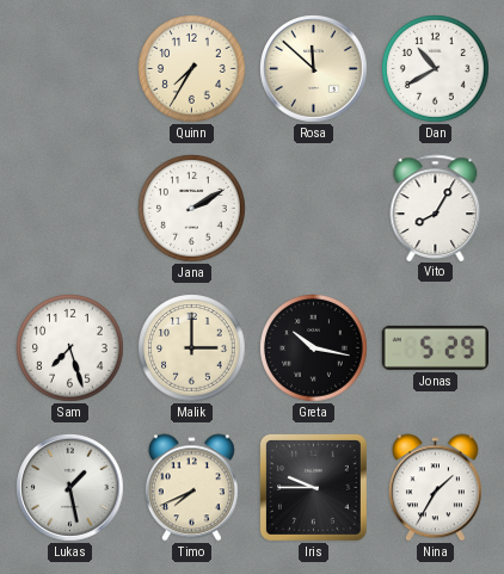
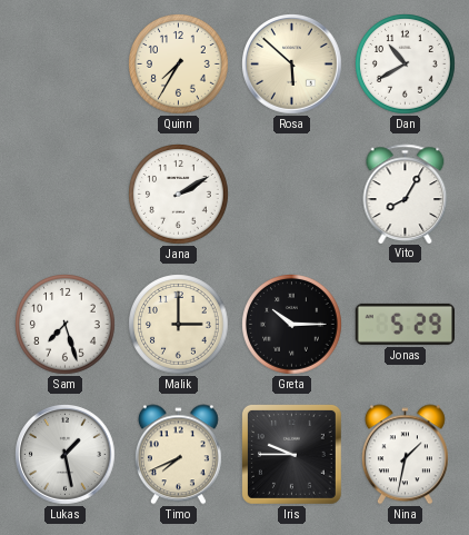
Rosa: 11:52 -> 5:52 (292, 65)
Greta: 10:17 -> 10:15 (292, 325)
Nina: 1:35 -> 1:32 (405, 455)
